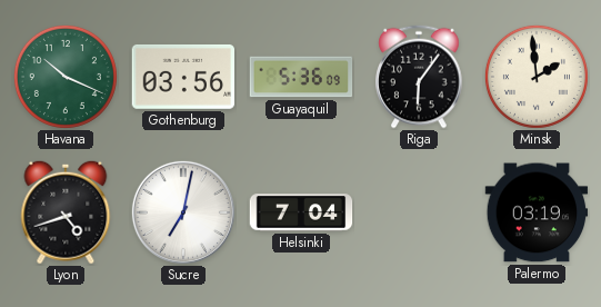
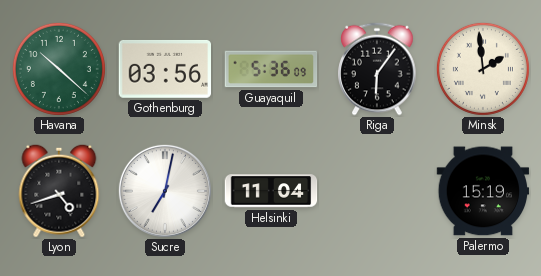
Havana: 10:19 -> 10:22 (59, 69)
Helsinki: 7:04 -> 11:04 (271, 191)
Palermo: 03:19 -> 15:19 (483, 191)
